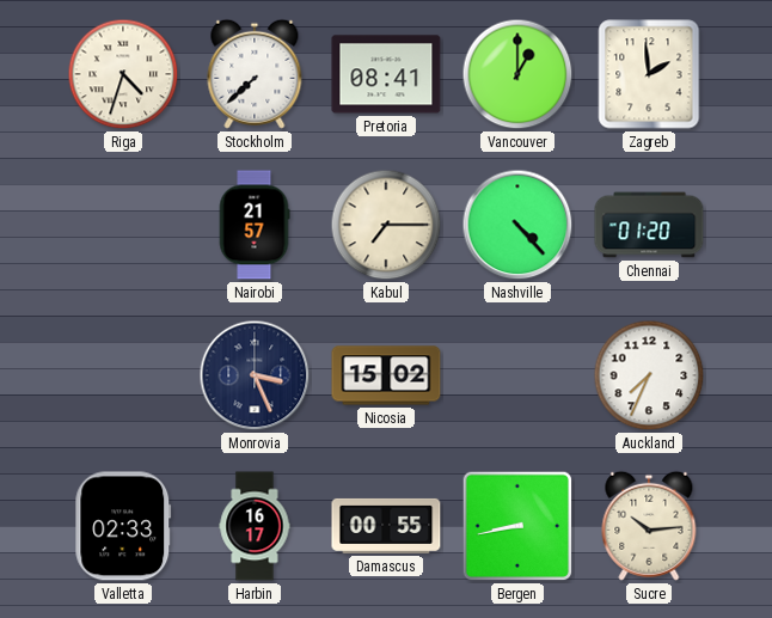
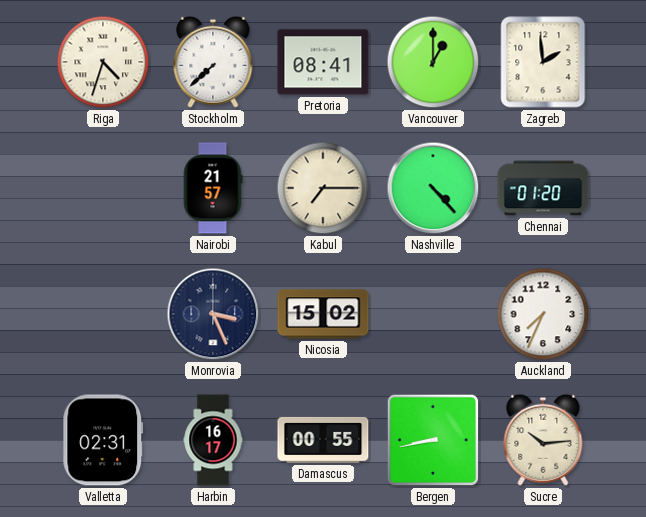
Valletta: 02:33 -> 02:31 (103, 440)
